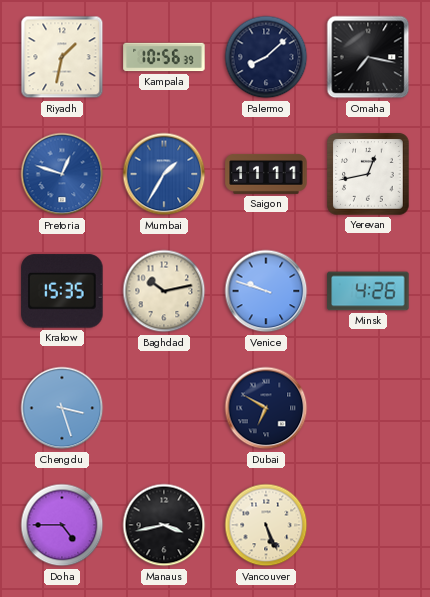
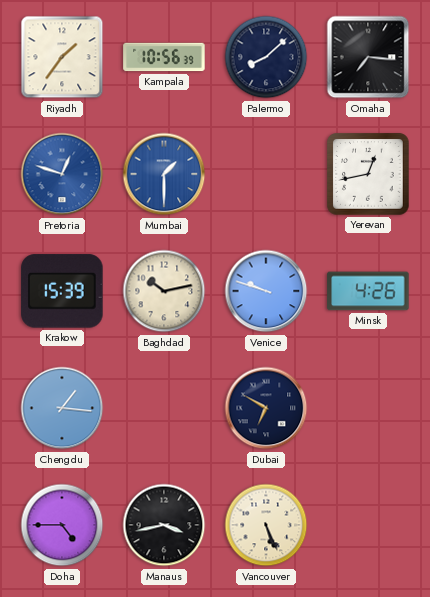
Riyadh: 1:32 -> 1:36 (62, 57)
Omaha: 7:17 -> 7:16 (368, 57)
Mumbai: 1:35 -> 1:30 (164, 174)
Saigon: 11:11 -> none (266, 174)
Krakow: 15:35 -> 15:39 (62, 291)
Chengdu: 3:27 -> 1:16 (62, 408)
